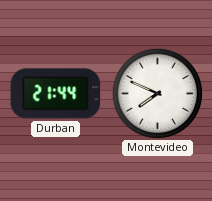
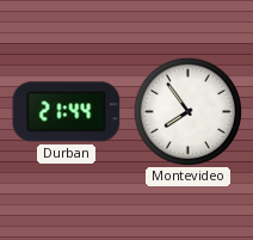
Montevideo: 7:49 -> 7:54 (187, 111)
